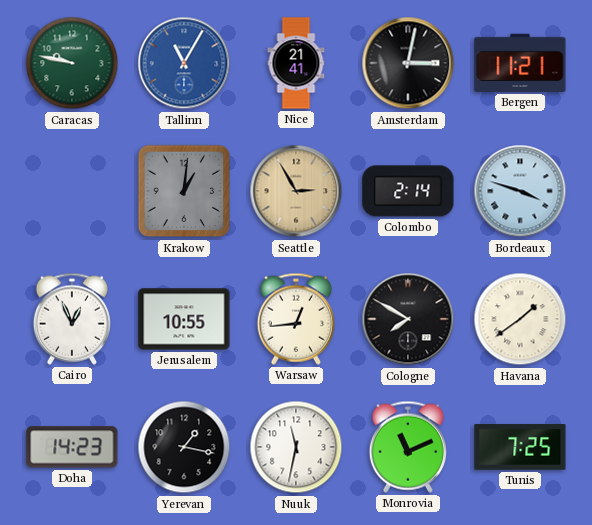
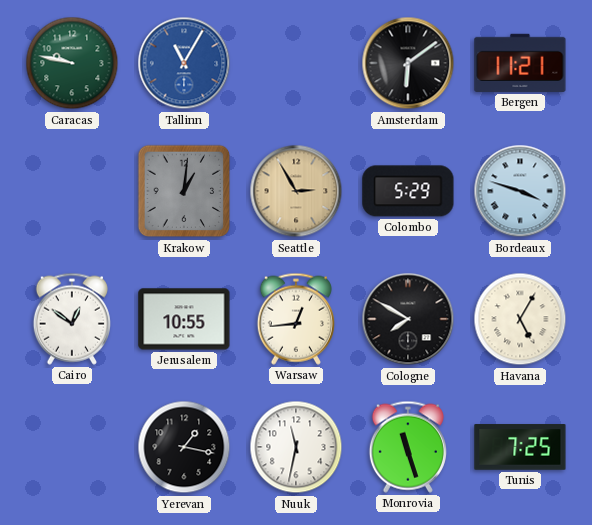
Nice: 21:41 -> none (296, 63)
Amsterdam: 3:02 -> 6:09 (408, 63)
Colombo: 2:14 -> 5:29 (408, 191)
Cairo: 12:56 -> 12:51 (72, 319)
Havana: 1:39 -> 5:05 (520, 319)
Doha: 14:23 -> none (72, 447)
Monrovia: 11:11 -> 11:27 (408, 447)
